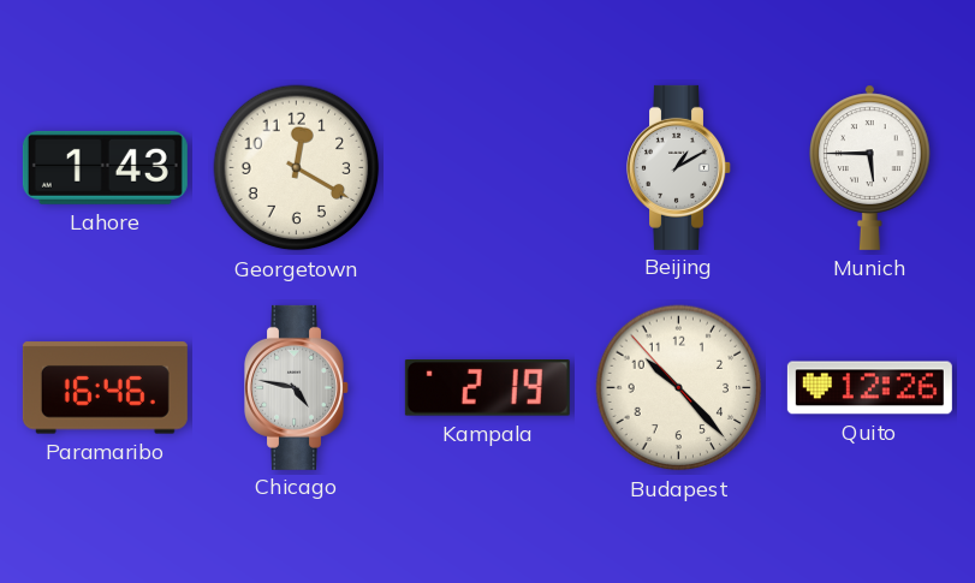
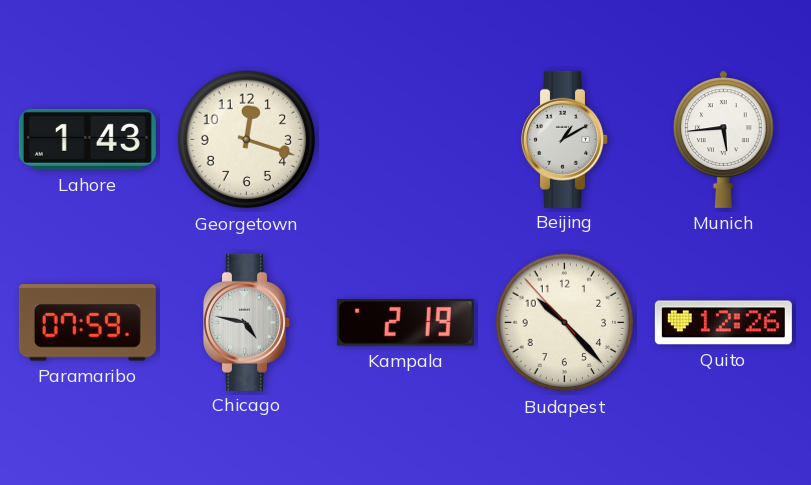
Georgetown: 12:20 -> 12:18 (247, 140)
Munich: 5:45 -> 5:44 (724, 139)
Paramaribo: 16:46 -> 07:59 (87, 323)
